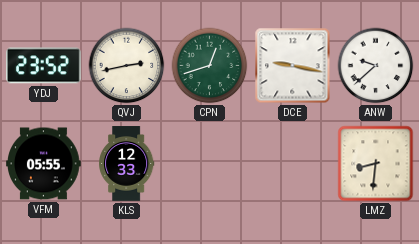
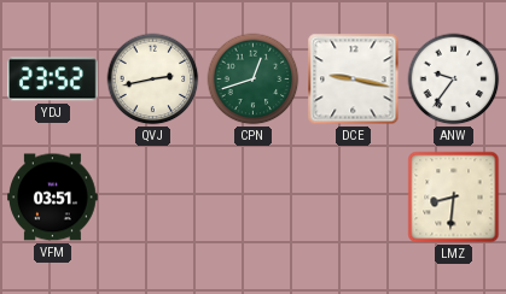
ANW: 9:38 -> 9:36 (454, 80)
VFM: 05:55 -> 03:51 (53, 198)
KLS: 12:33 -> none (127, 164)
